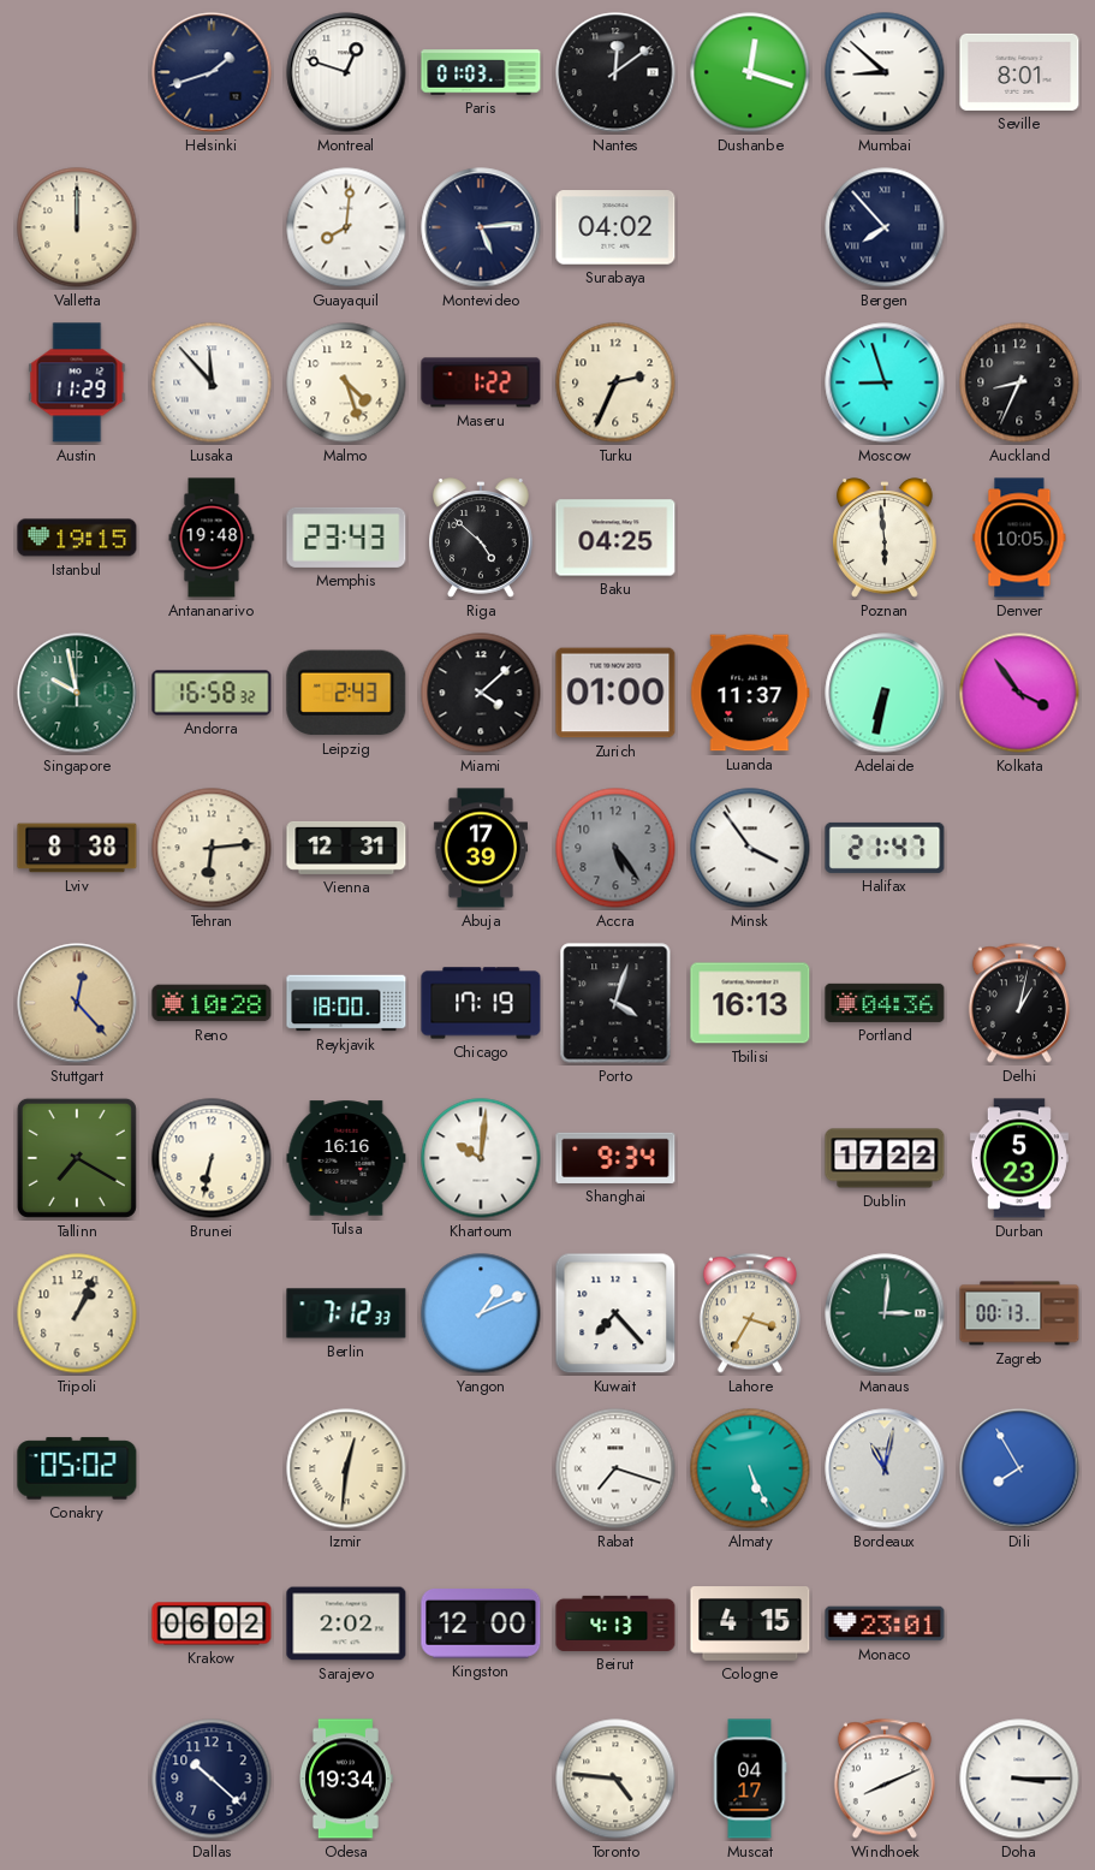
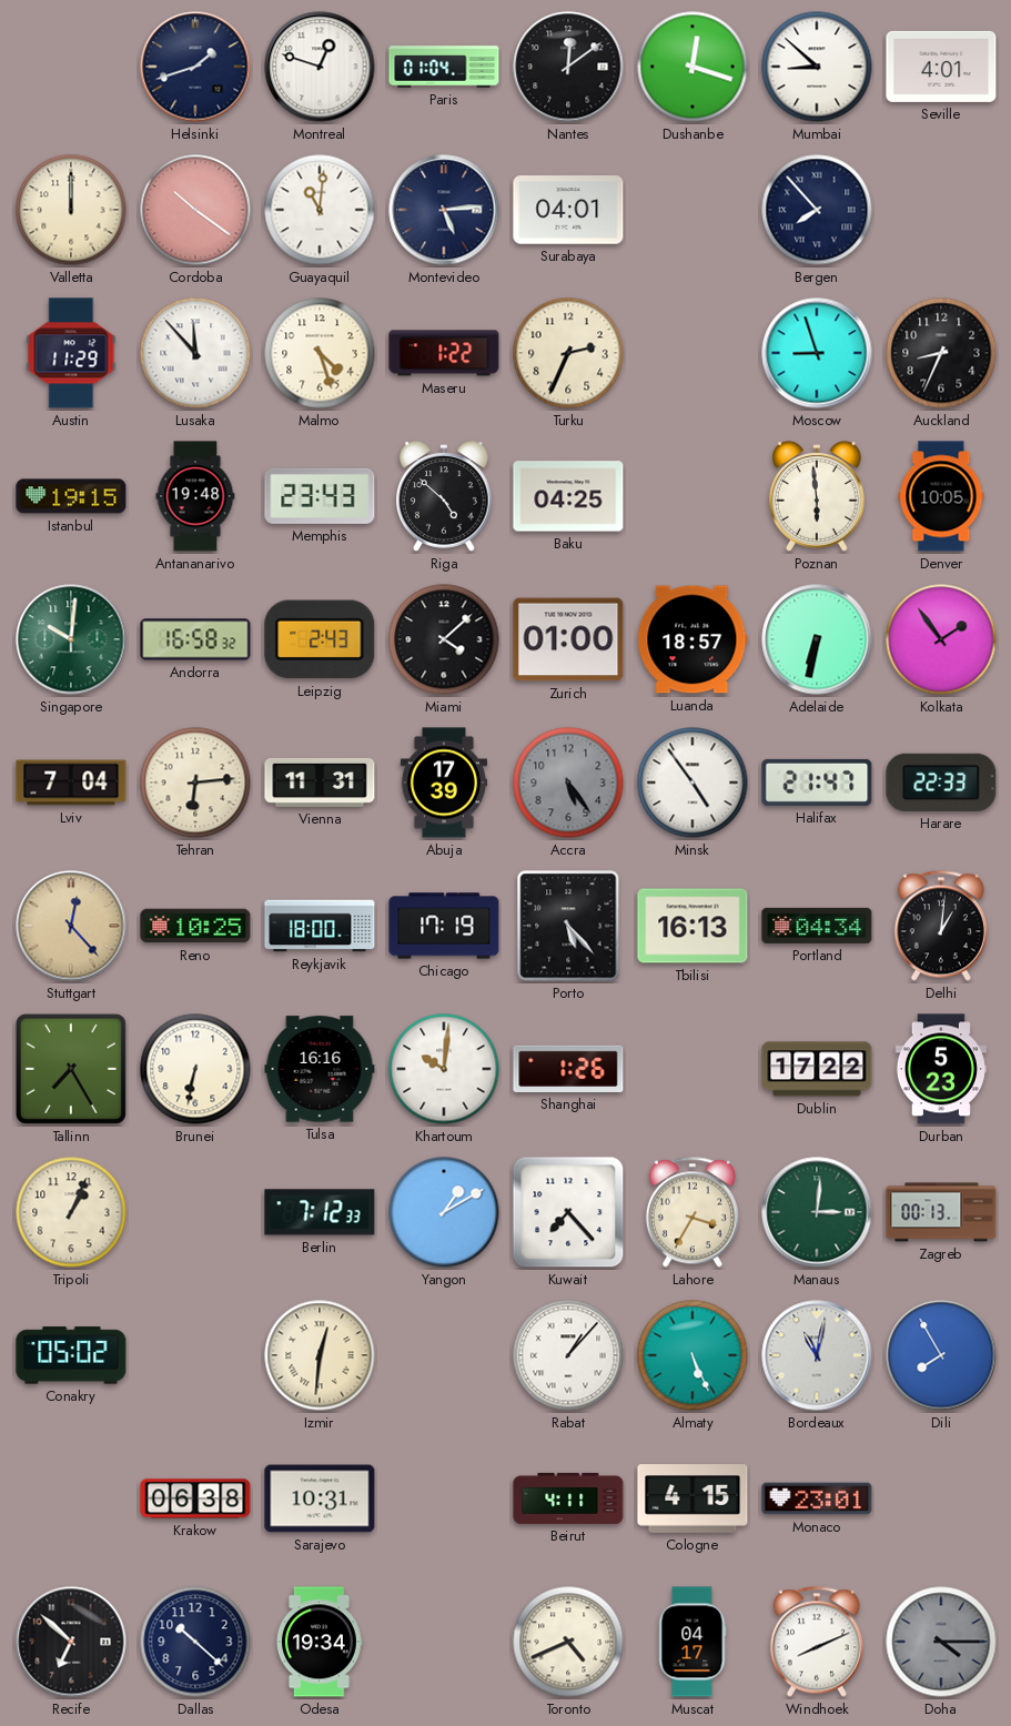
Paris: 01:03 -> 01:04 (444, 67)
Seville: 8:01 -> 4:01 (941, 67)
Cordoba: none -> 10:21 (195, 210)
Guayaquil: 8:01 -> 11:01 (320, 210)
Surabaya: 04:02 -> 04:01 (568, 210)
Singapore: 9:58 -> 10:01 (71, 639)
Luanda: 11:37 -> 18:57 (692, 639)
Kolkata: 3:54 -> 1:54 (941, 639)
Lviv: 8:38 -> 7:04 (71, 783)
Vienna: 12:31 -> 11:31 (320, 783)
Minsk: 3:54 -> 4:54 (692, 783)
Harare: none -> 22:33 (941, 783)
Reno: 10:28 -> 10:25 (195, 926)
Porto: 4:03 -> 5:23 (568, 926)
Portland: 04:36 -> 04:34 (817, 926)
Delhi: 1:02 -> 1:01 (941, 926)
Tallinn: 7:20 -> 7:25 (71, 1069)
Shanghai: 9:34 -> 1:26 (568, 1069)
Yangon: 1:11 -> 1:10 (444, 1212)
Rabat: 7:18 -> 1:07 (568, 1355)
Krakow: 06:02 -> 06:38 (195, 1498)
Sarajevo: 2:02 -> 10:31 (320, 1498)
Kingston: 12:00 -> none (481, 1625)
Beirut: 4:13 -> 4:11 (568, 1498)
Recife: none -> 6:52 (71, 1642)
Toronto: 4:46 -> 4:41 (568, 1642)
Doha: 3:15 -> 4:15 (941, 1642)
Doha dial: white -> grey (941, 1642)
